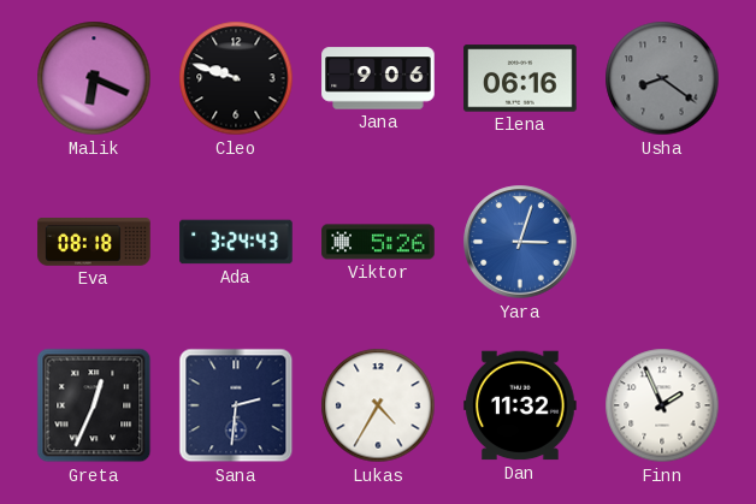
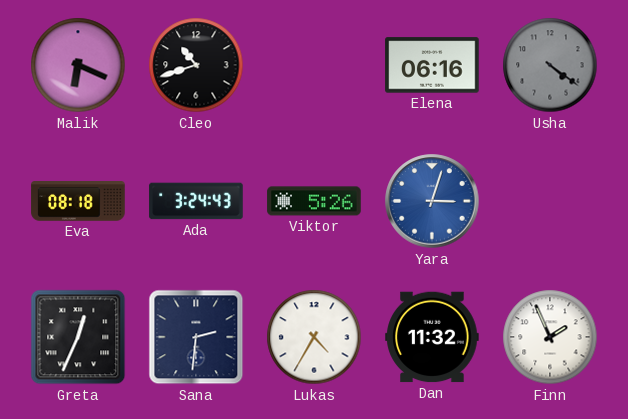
Cleo: 9:48 -> 10:42 (196, 65)
Jana: 9:06 -> none (378, 78)
Usha: 8:21 -> 4:21 (550, 65)
